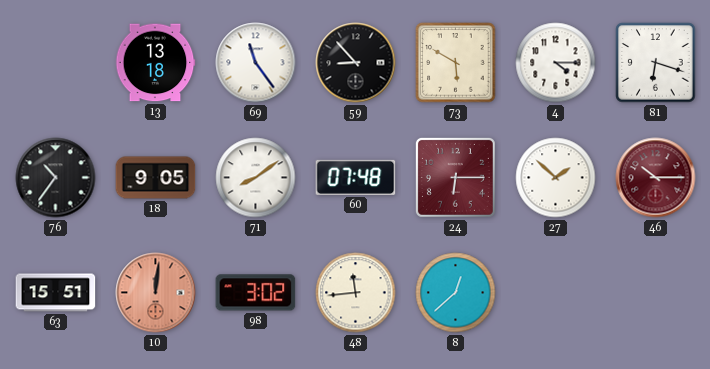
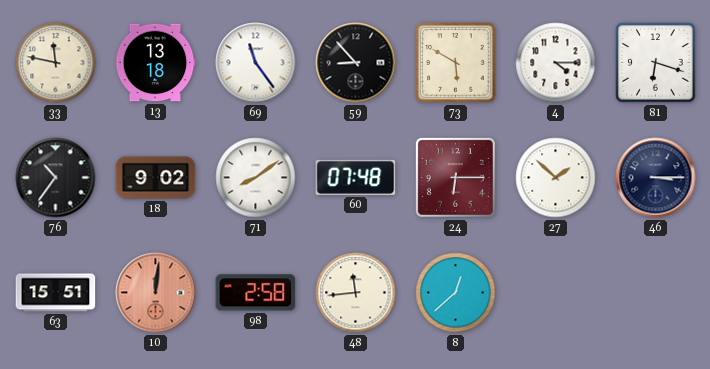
33: none -> 11:47 (56, 63)
18: 9:05 -> 9:02 (156, 178)
46: 10:15 -> 3:15 (656, 178)
46 dial: burgundy -> navy (656, 178)
98: 3:02 -> 2:58 (256, 293)
